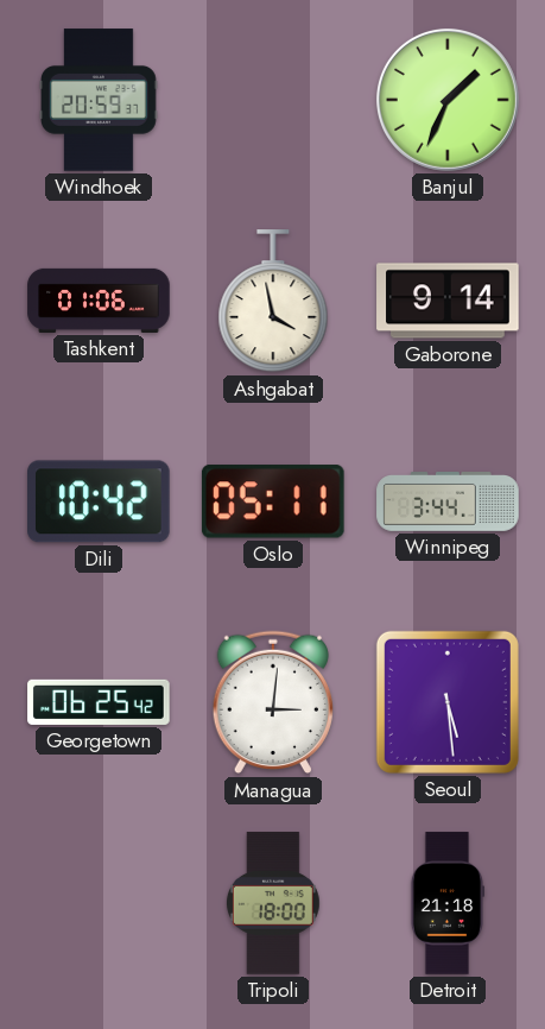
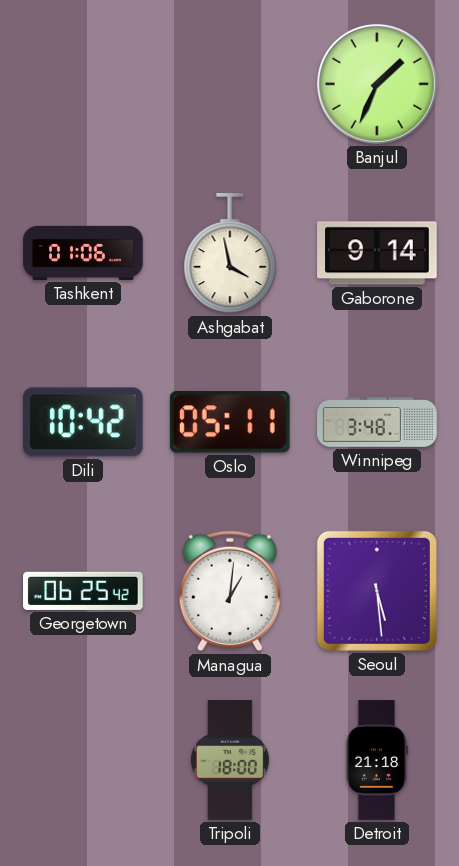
Windhoek: 20:59 -> none (99, 100)
Winnipeg: 3:44 -> 3:48 (377, 423)
Managua: 3:01 -> 1:01 (229, 591)
